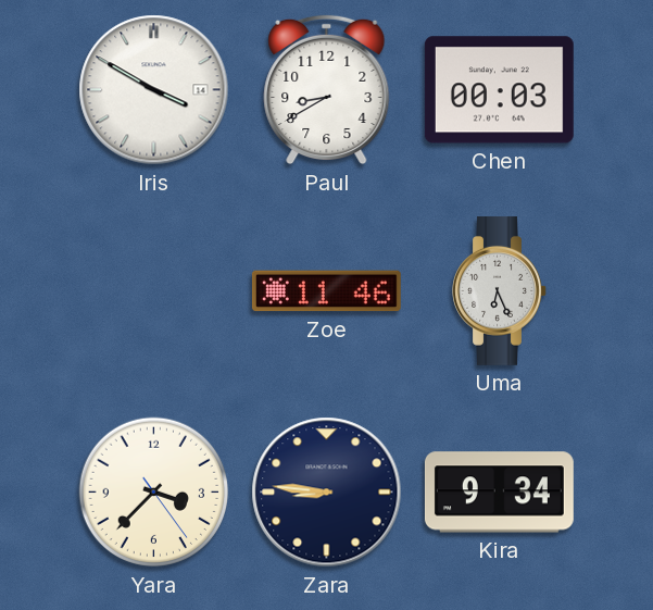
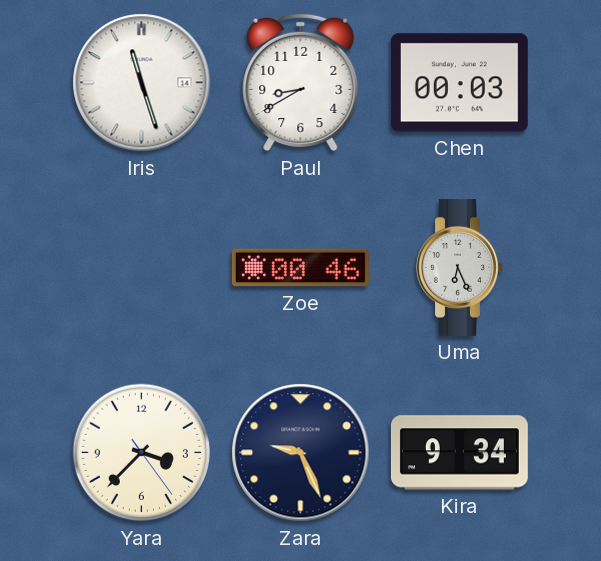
Iris: 3:50 -> 11:27 (142, 83)
Zoe: 11:46 -> 00:46 (300, 268)
Zara: 8:46 -> 9:26 (301, 453)
